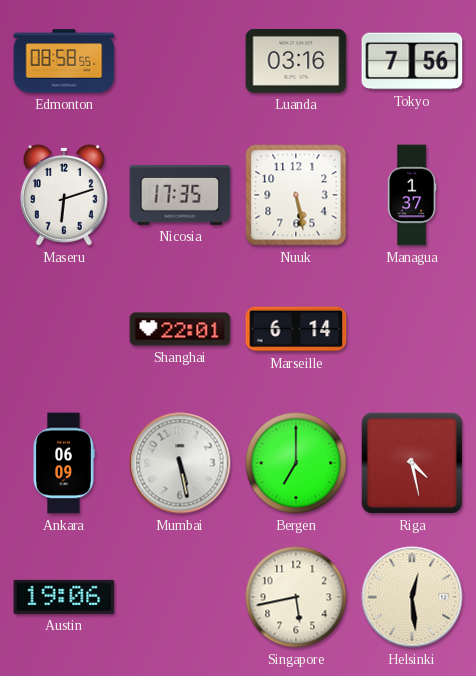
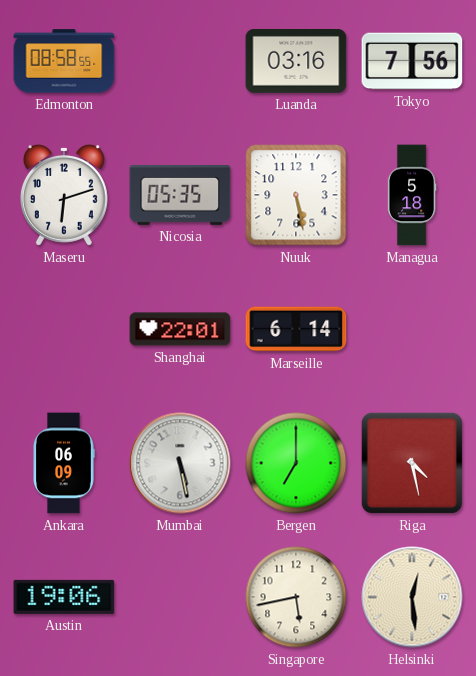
Nicosia: 17:35 -> 05:35 (180, 196)
Managua: 1:37 -> 5:18 (412, 195)
